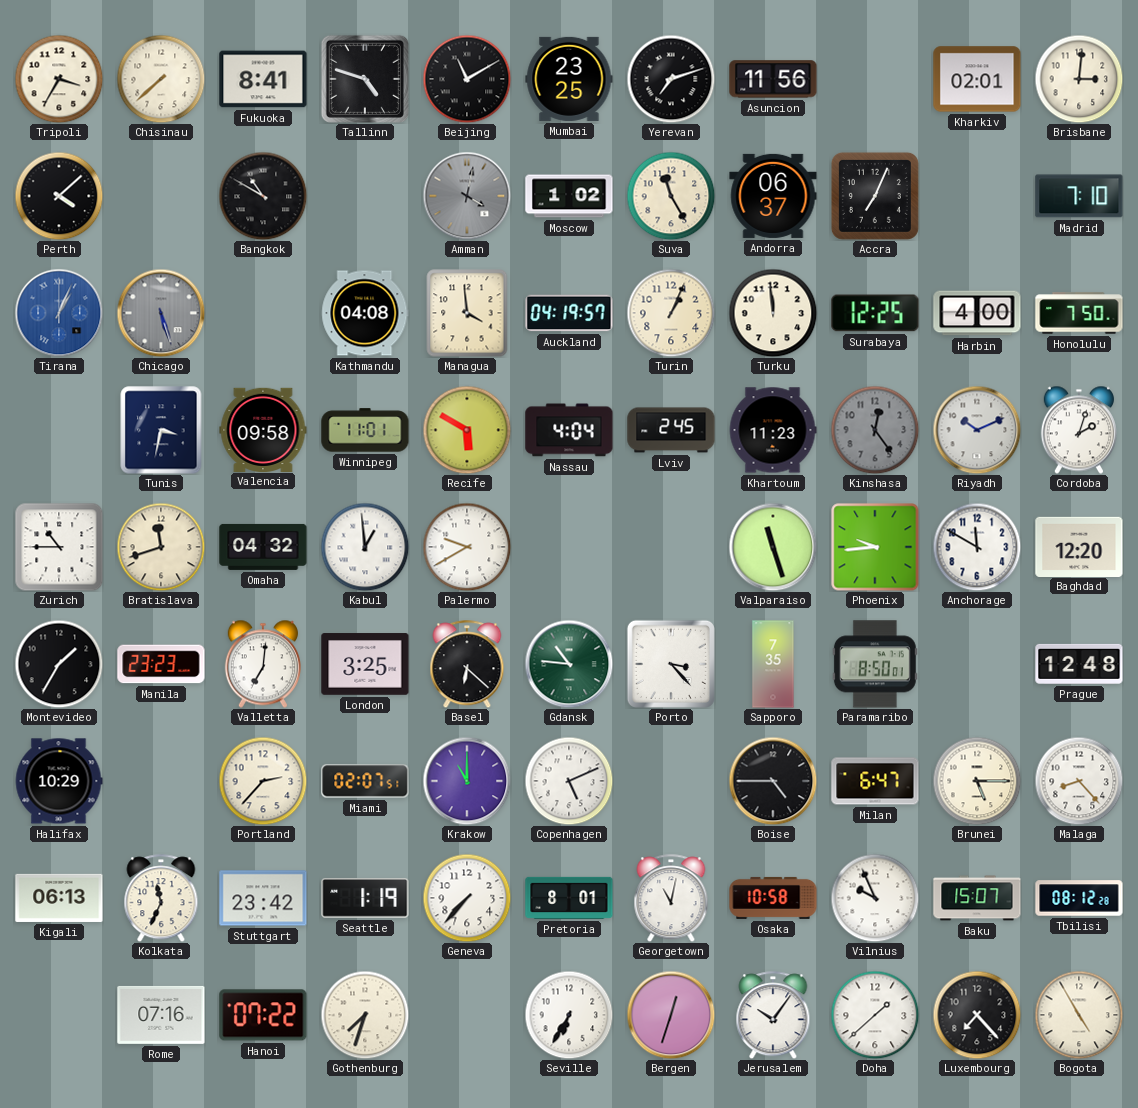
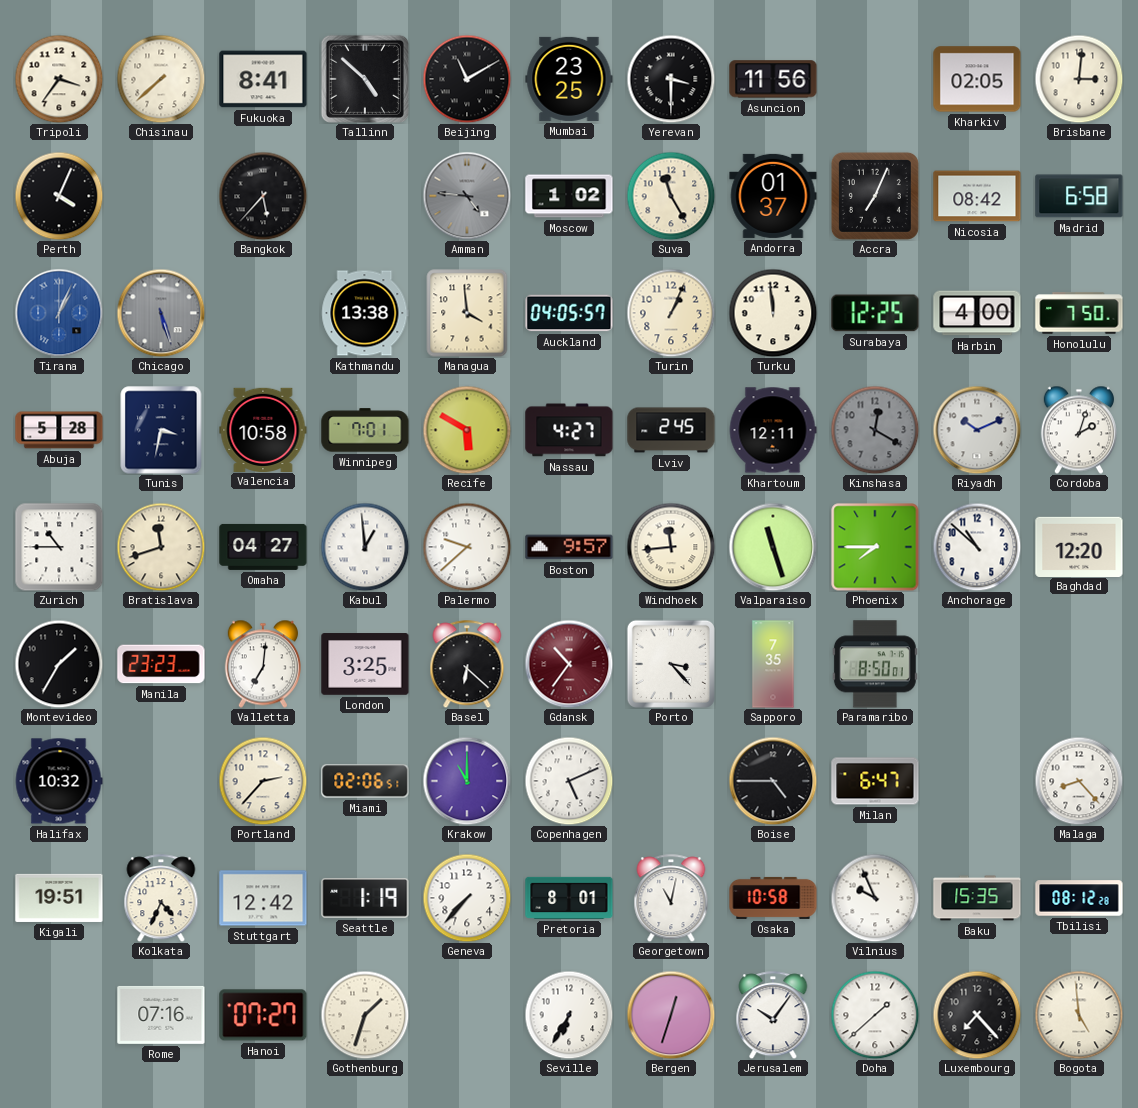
Tripoli: 3:35 -> 3:36 (59, 79)
Tallinn: 4:48 -> 4:52 (365, 79)
Yerevan: 7:12 -> 3:30 (671, 79)
Kharkiv: 02:01 -> 02:05 (977, 79)
Perth: 4:08 -> 4:04 (59, 196)
Bangkok: 10:50 -> 5:37 (263, 196)
Amman: 4:02 -> 4:46 (467, 196)
Andorra: 06:37 -> 01:37 (773, 196)
Nicosia: none -> 08:42 (977, 196)
Madrid: 7:10 -> 6:58 (1079, 196)
Kathmandu: 04:08 -> 13:38 (365, 313)
Auckland: 04:19 -> 04:05 (569, 313)
Abuja: none -> 5:28 (59, 430)
Valencia: 09:58 -> 10:58 (263, 429)
Winnipeg: 11:01 -> 7:01 (365, 430)
Nassau: 4:04 -> 4:27 (569, 430)
Khartoum: 11:23 -> 12:11 (773, 430)
Kinshasa: 12:24 -> 12:20 (875, 430)
Omaha: 04:32 -> 04:27 (263, 547)
Palermo: 9:40 -> 9:38 (467, 547)
Boston: none -> 9:57 (569, 547)
Windhoek: none -> 11:44 (671, 547)
Phoenix: 9:44 -> 7:45 (875, 547)
Anchorage: 11:50 -> 10:52 (977, 547)
Gdansk: 10:46 -> 10:36 (569, 664)
Gdansk dial: green -> burgundy (569, 664)
Prague: 12:48 -> none (1079, 664)
Halifax: 10:29 -> 10:32 (59, 781)
Miami: 02:07 -> 02:06 (365, 781)
Brunei: 5:15 -> none (977, 781)
Kigali: 06:13 -> 19:51 (59, 898)
Kolkata: 11:34 -> 4:34 (161, 898)
Stuttgart: 23:42 -> 12:42 (263, 898)
Baku: 15:07 -> 15:35 (977, 898)
Hanoi: 07:22 -> 07:27 (263, 1015)
Gothenburg: 7:33 -> 1:33 (365, 1015)
Bogota: 4:55 -> 4:59 (1079, 1015)
